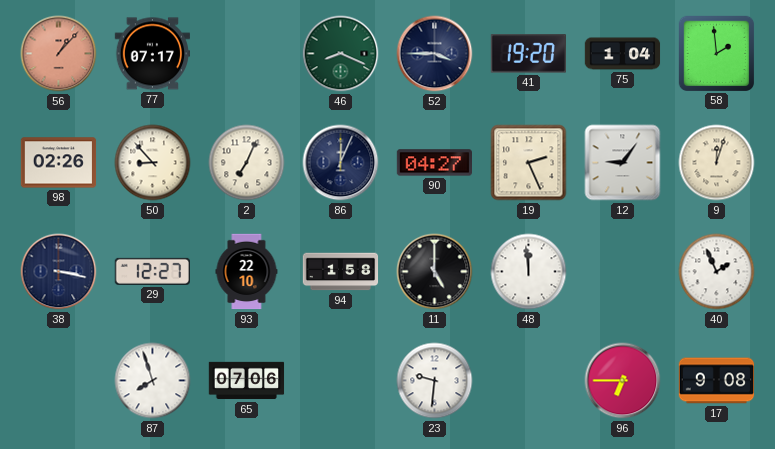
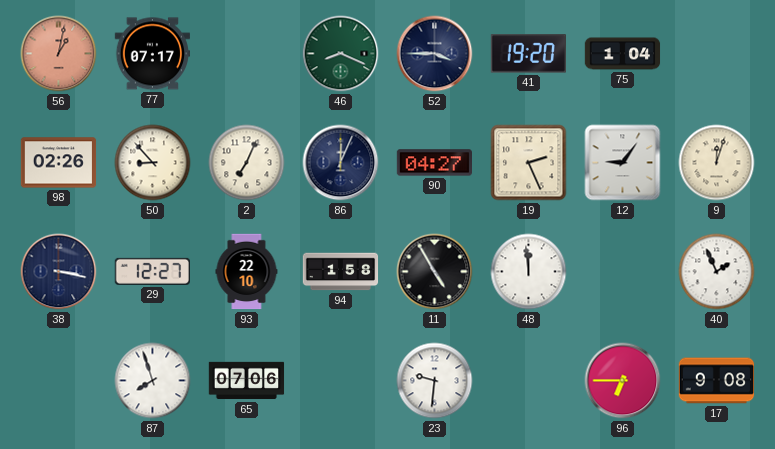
56: 1:07 -> 1:02 (59, 54)
58: 1:59 -> none (716, 53)
11: 5:00 -> 4:55 (435, 272)
